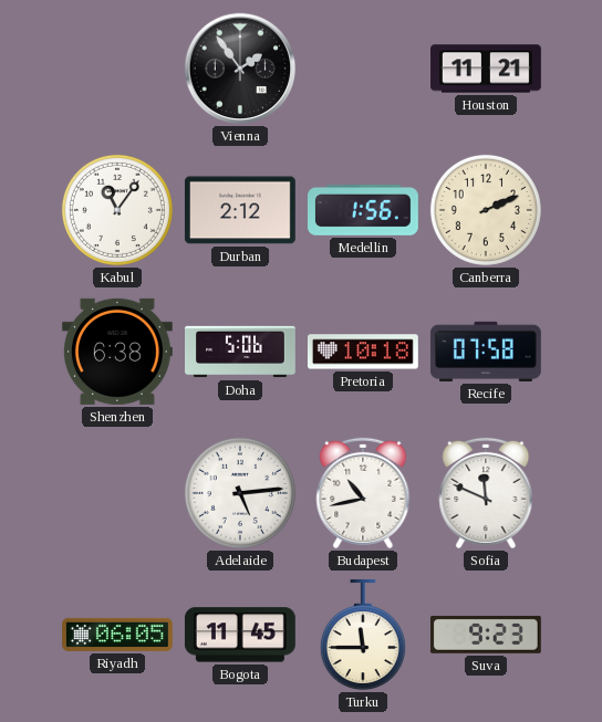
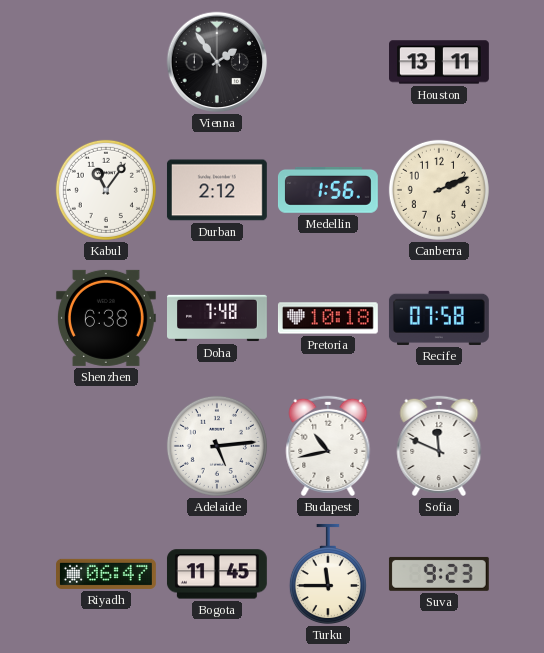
Houston: 11:21 -> 13:11 (440, 62)
Doha: 5:06 -> 7:48 (218, 318)
Riyadh: 06:05 -> 06:47 (107, 574)
